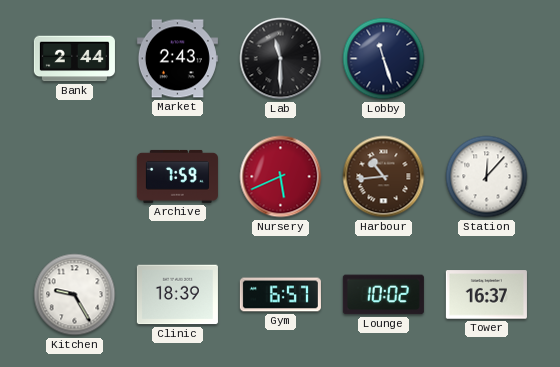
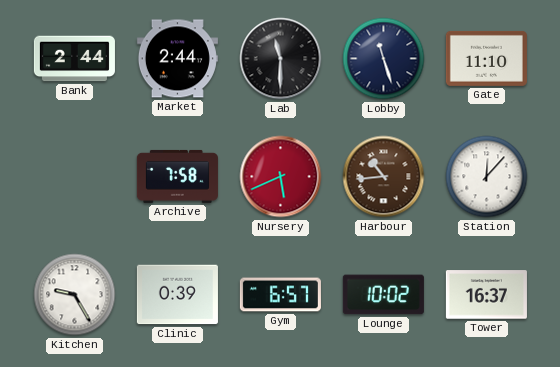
Market: 2:43 -> 2:44 (177, 59)
Gate: none -> 11:10 (486, 58)
Archive: 7:59 -> 7:58 (177, 176)
Clinic: 18:39 -> 0:39 (177, 295)
